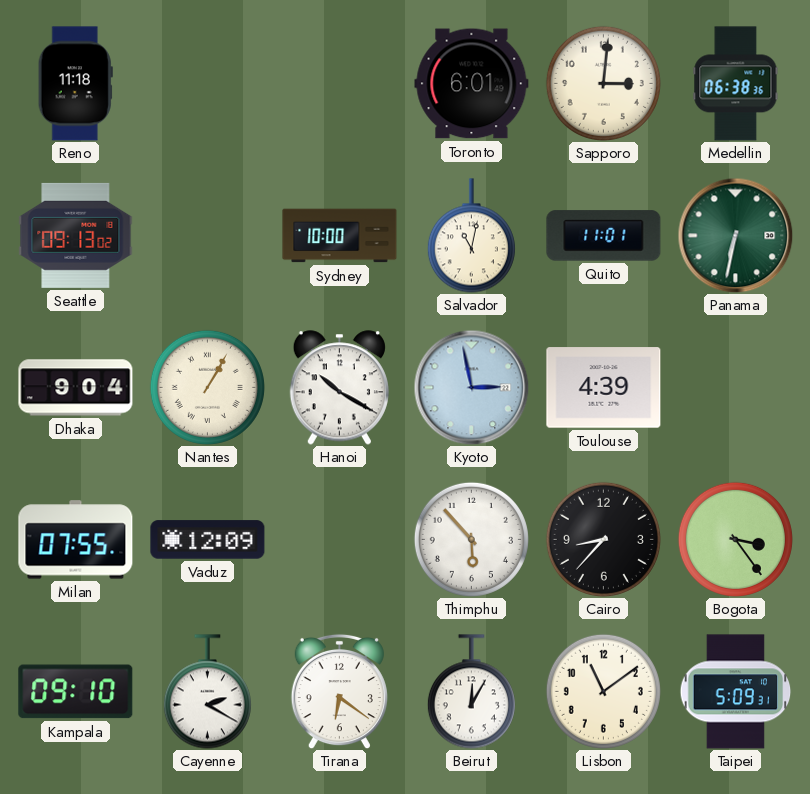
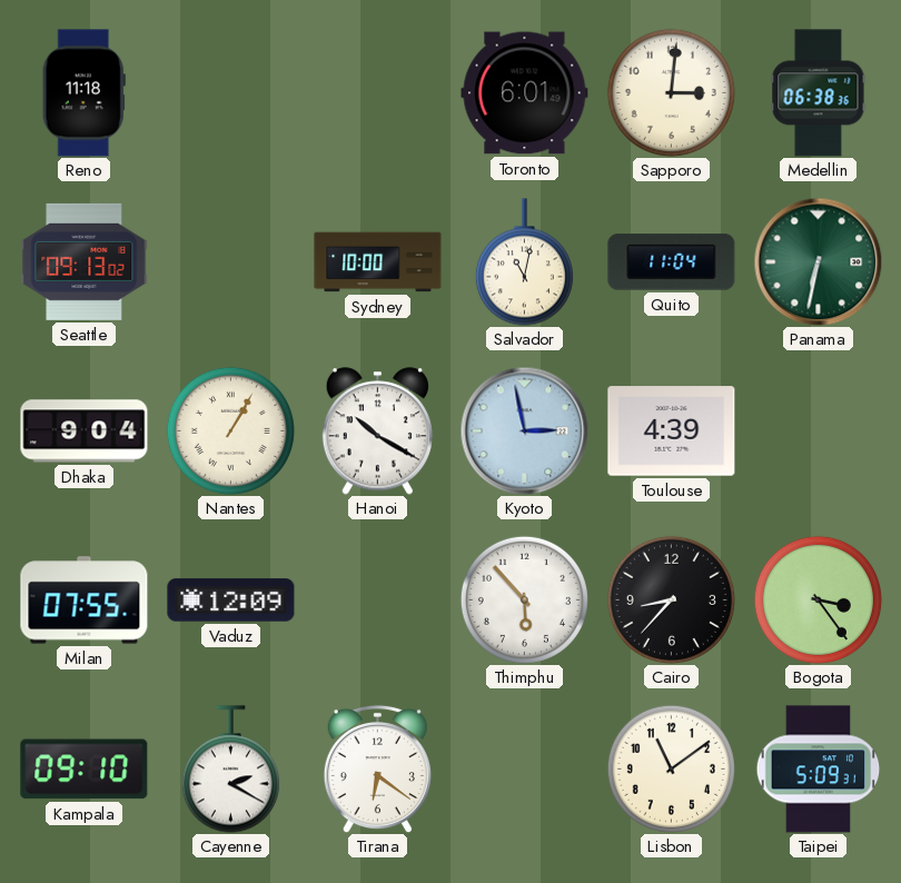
Quito: 11:01 -> 11:04 (672, 262)
Beirut: 12:05 -> none (471, 692)
